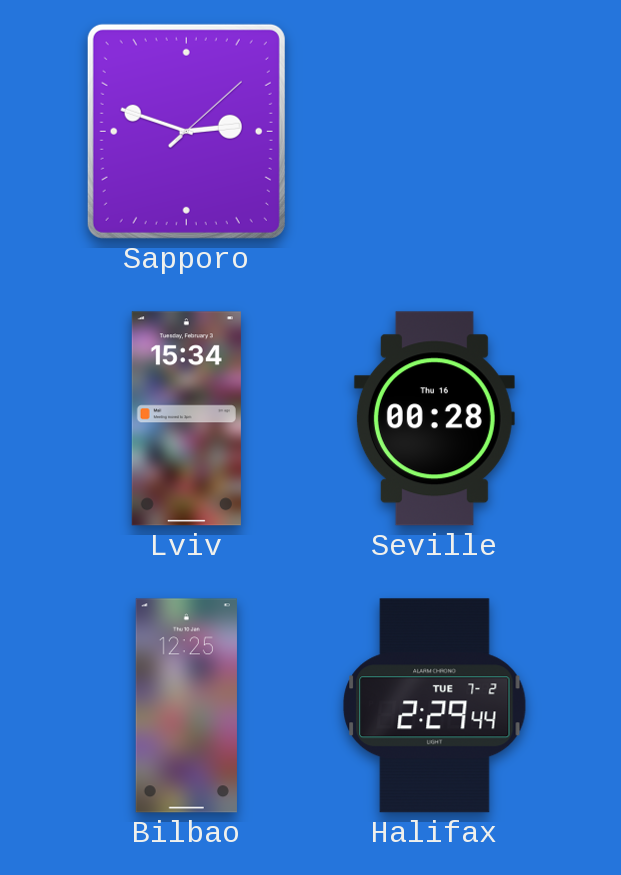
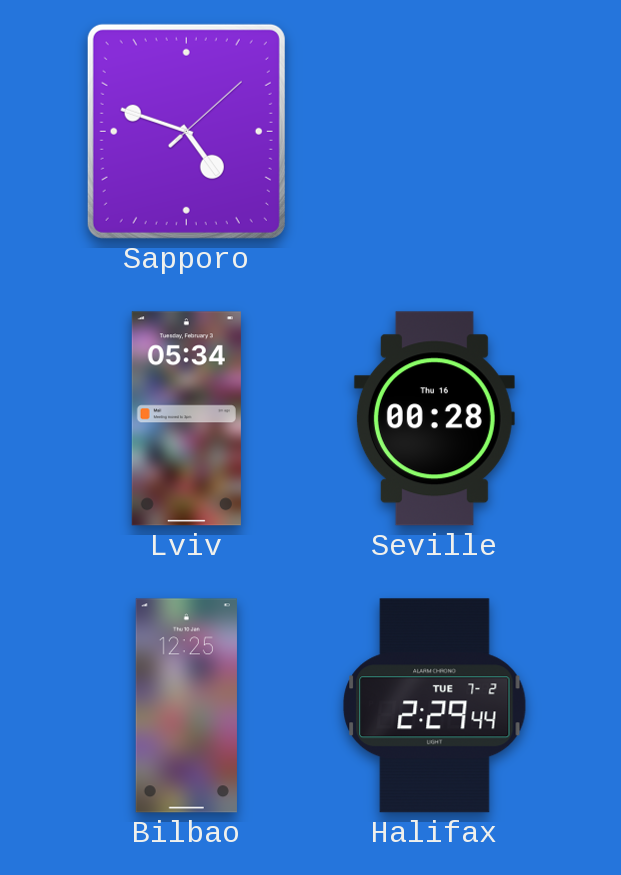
Sapporo: 2:48 -> 4:48 (186, 131)
Lviv: 15:34 -> 05:34 (186, 419)
